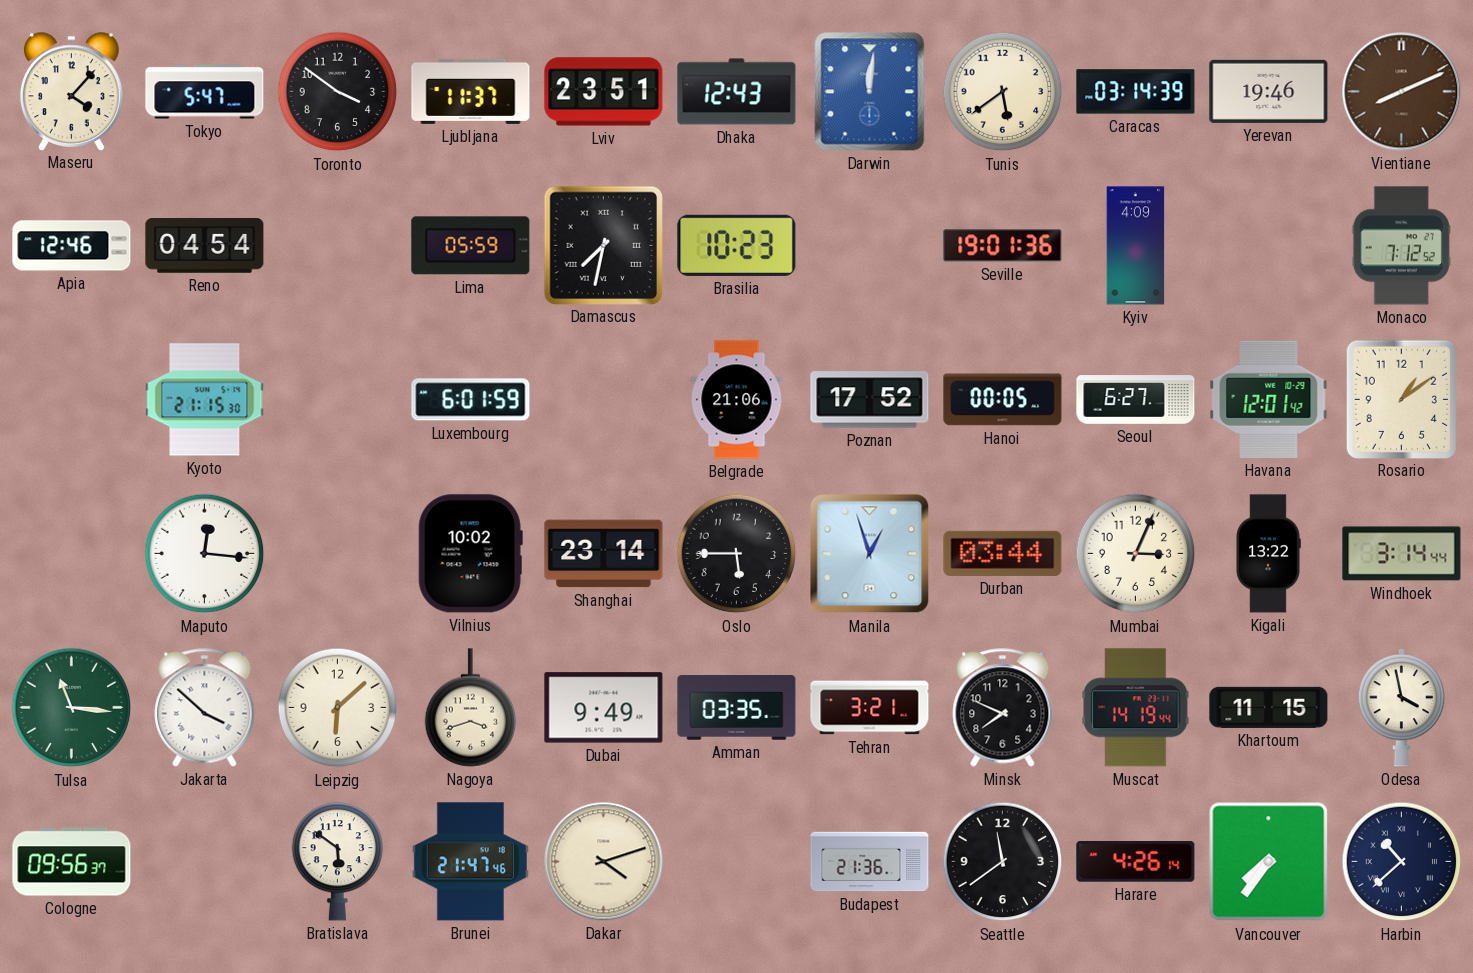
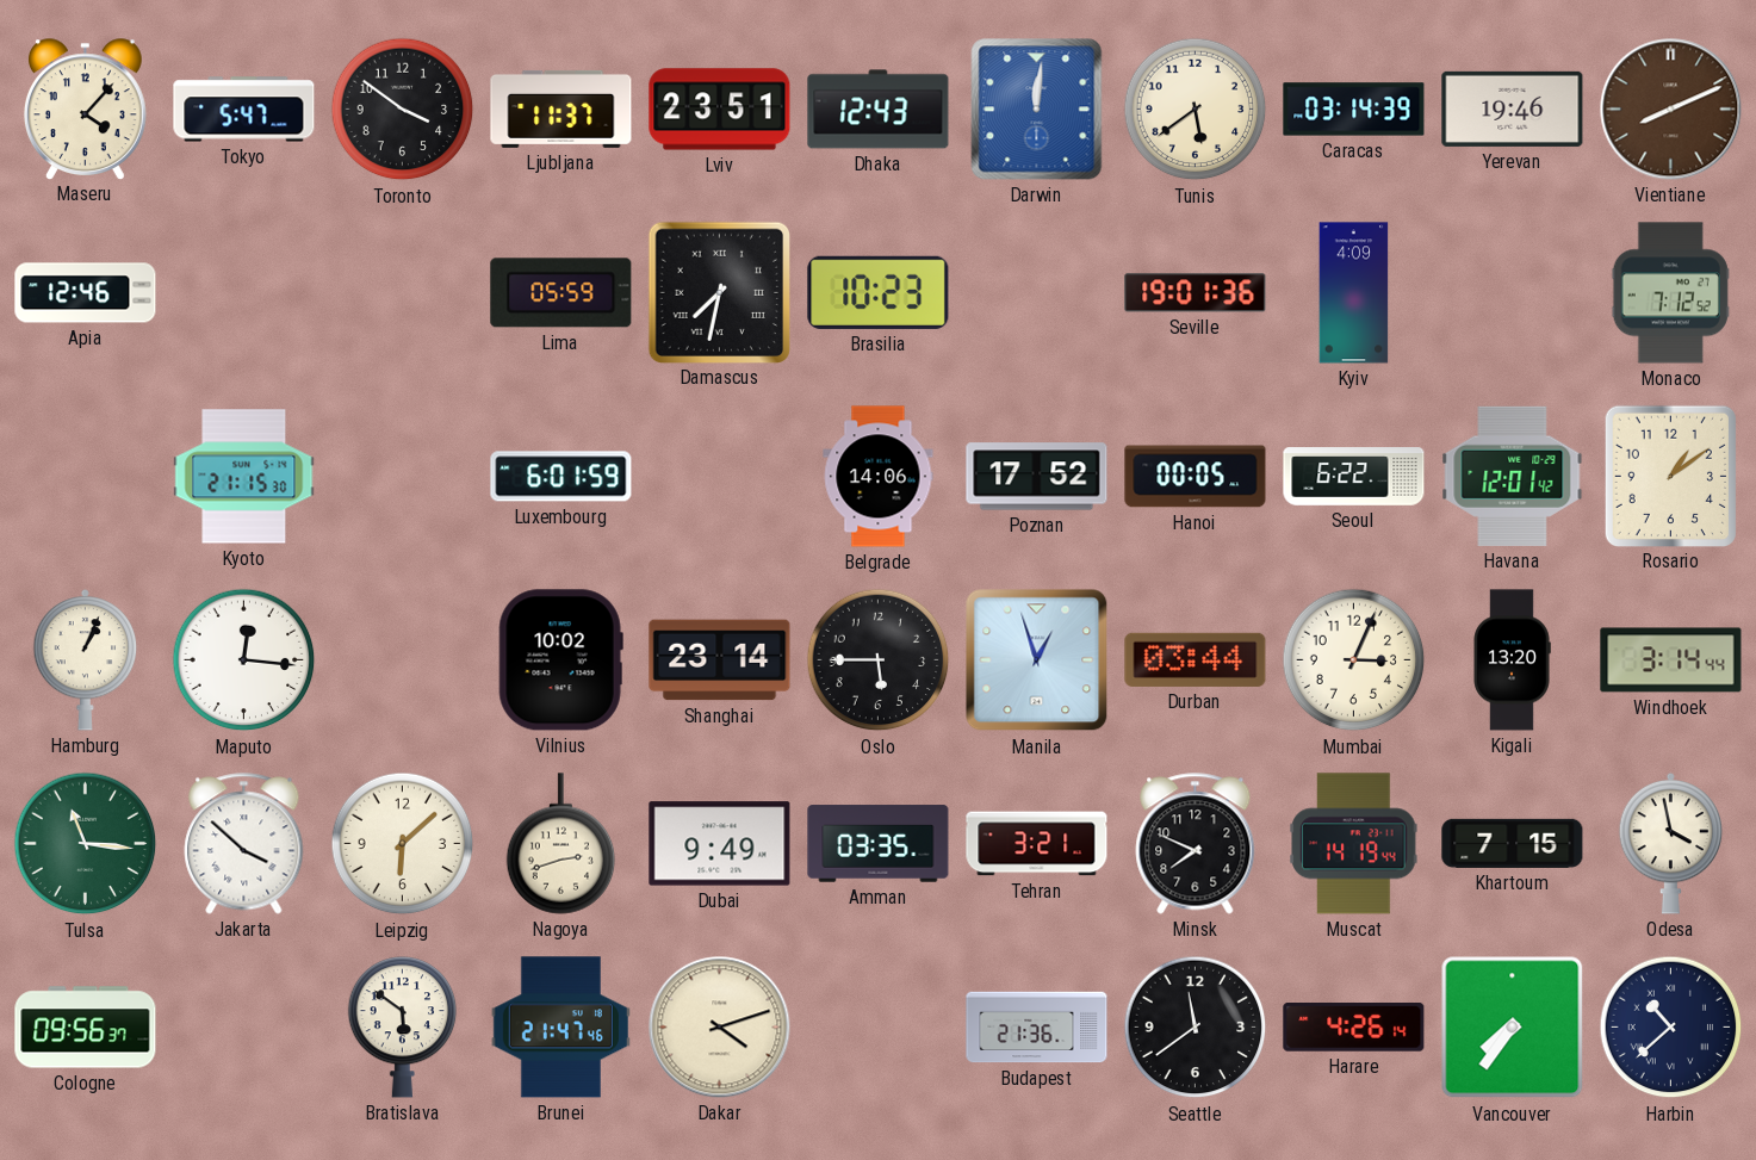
Reno: 04:54 -> none (205, 246)
Belgrade: 21:06 -> 14:06 (879, 477)
Seoul: 6:27 -> 6:22 (1354, 477)
Hamburg: none -> 1:04 (86, 659)
Kigali: 13:22 -> 13:20 (1512, 660)
Nagoya: 3:42 -> 2:42 (561, 844)
Khartoum: 11:15 -> 7:15 (1513, 843)
